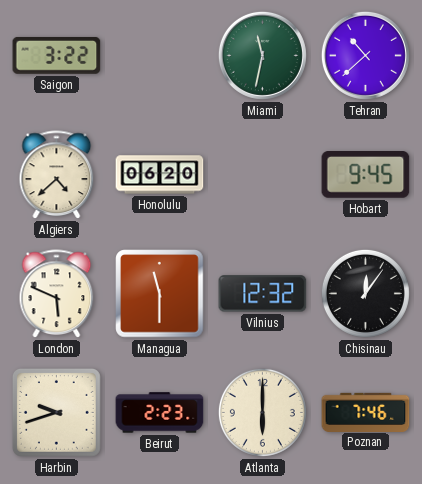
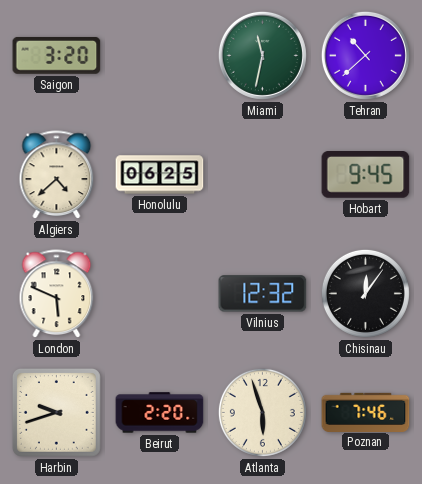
Saigon: 3:22 -> 3:20 (57, 55)
Honolulu: 06:20 -> 06:25 (160, 175)
Managua: 11:30 -> none (160, 294)
Beirut: 2:23 -> 2:20 (160, 413)
Atlanta: 6:00 -> 5:57 (262, 412)
